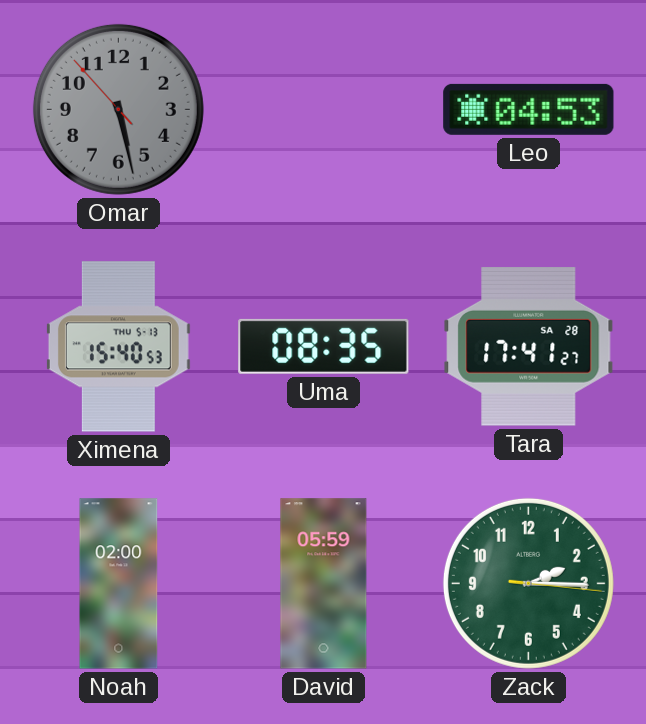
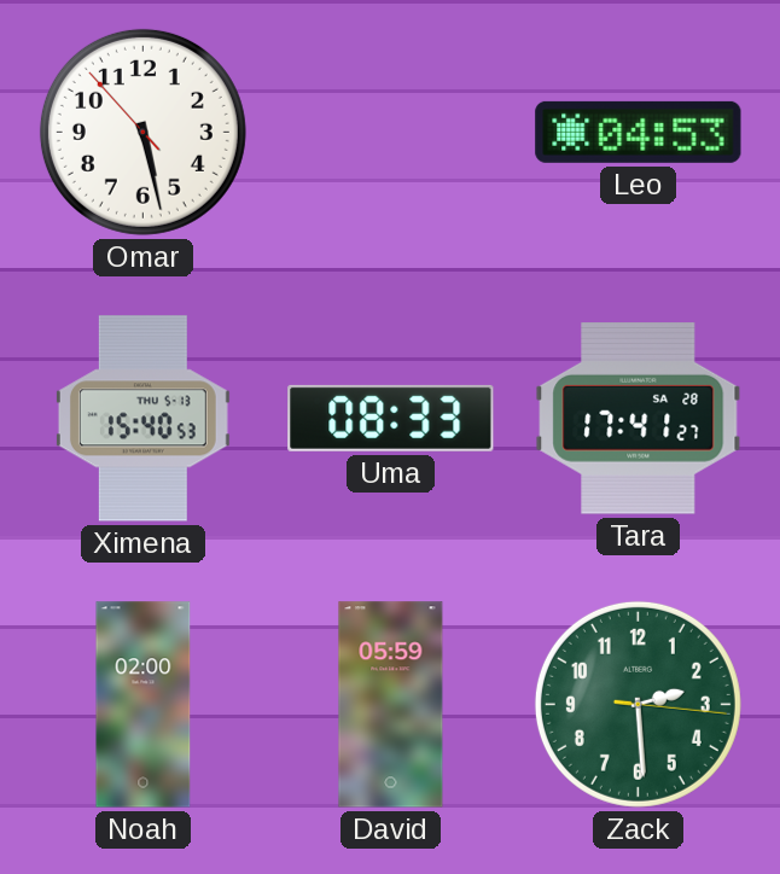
Omar dial: grey -> white (142, 132)
Uma: 08:35 -> 08:33 (391, 418)
Zack: 2:15 -> 2:29 (638, 704)
